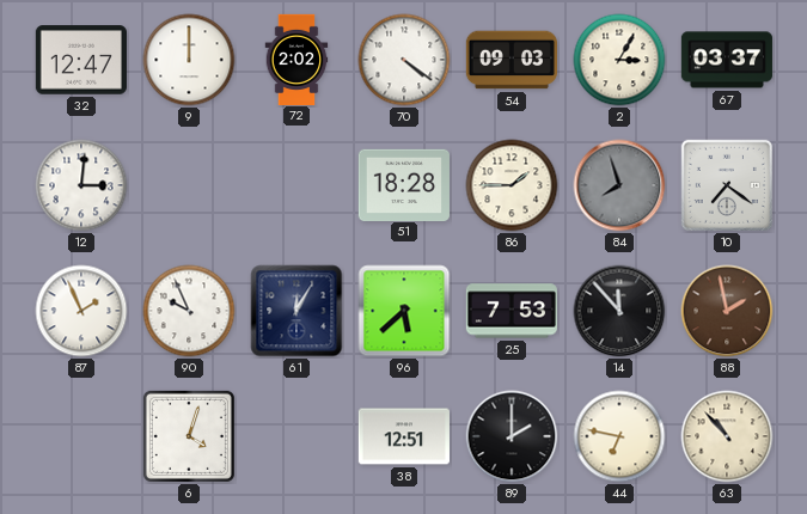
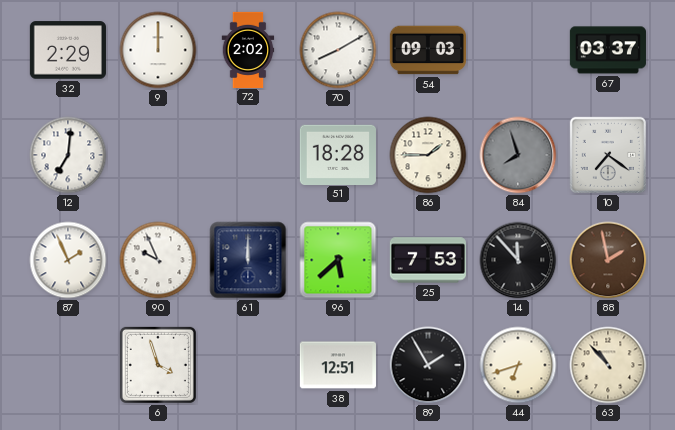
32: 12:47 -> 2:29 (68, 50)
70: 4:21 -> 8:10 (338, 50)
2: 3:05 -> none (619, 60)
12: 3:01 -> 7:01 (68, 155)
61: 12:05 -> 12:00 (248, 260)
6: 4:03 -> 3:57 (158, 365)
89: 2:00 -> 1:55 (428, 365)
44: 6:47 -> 6:42 (518, 365)
